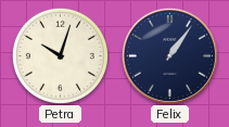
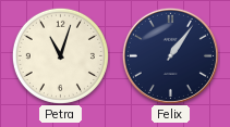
Petra: 10:03 -> 11:03 (60, 55)
